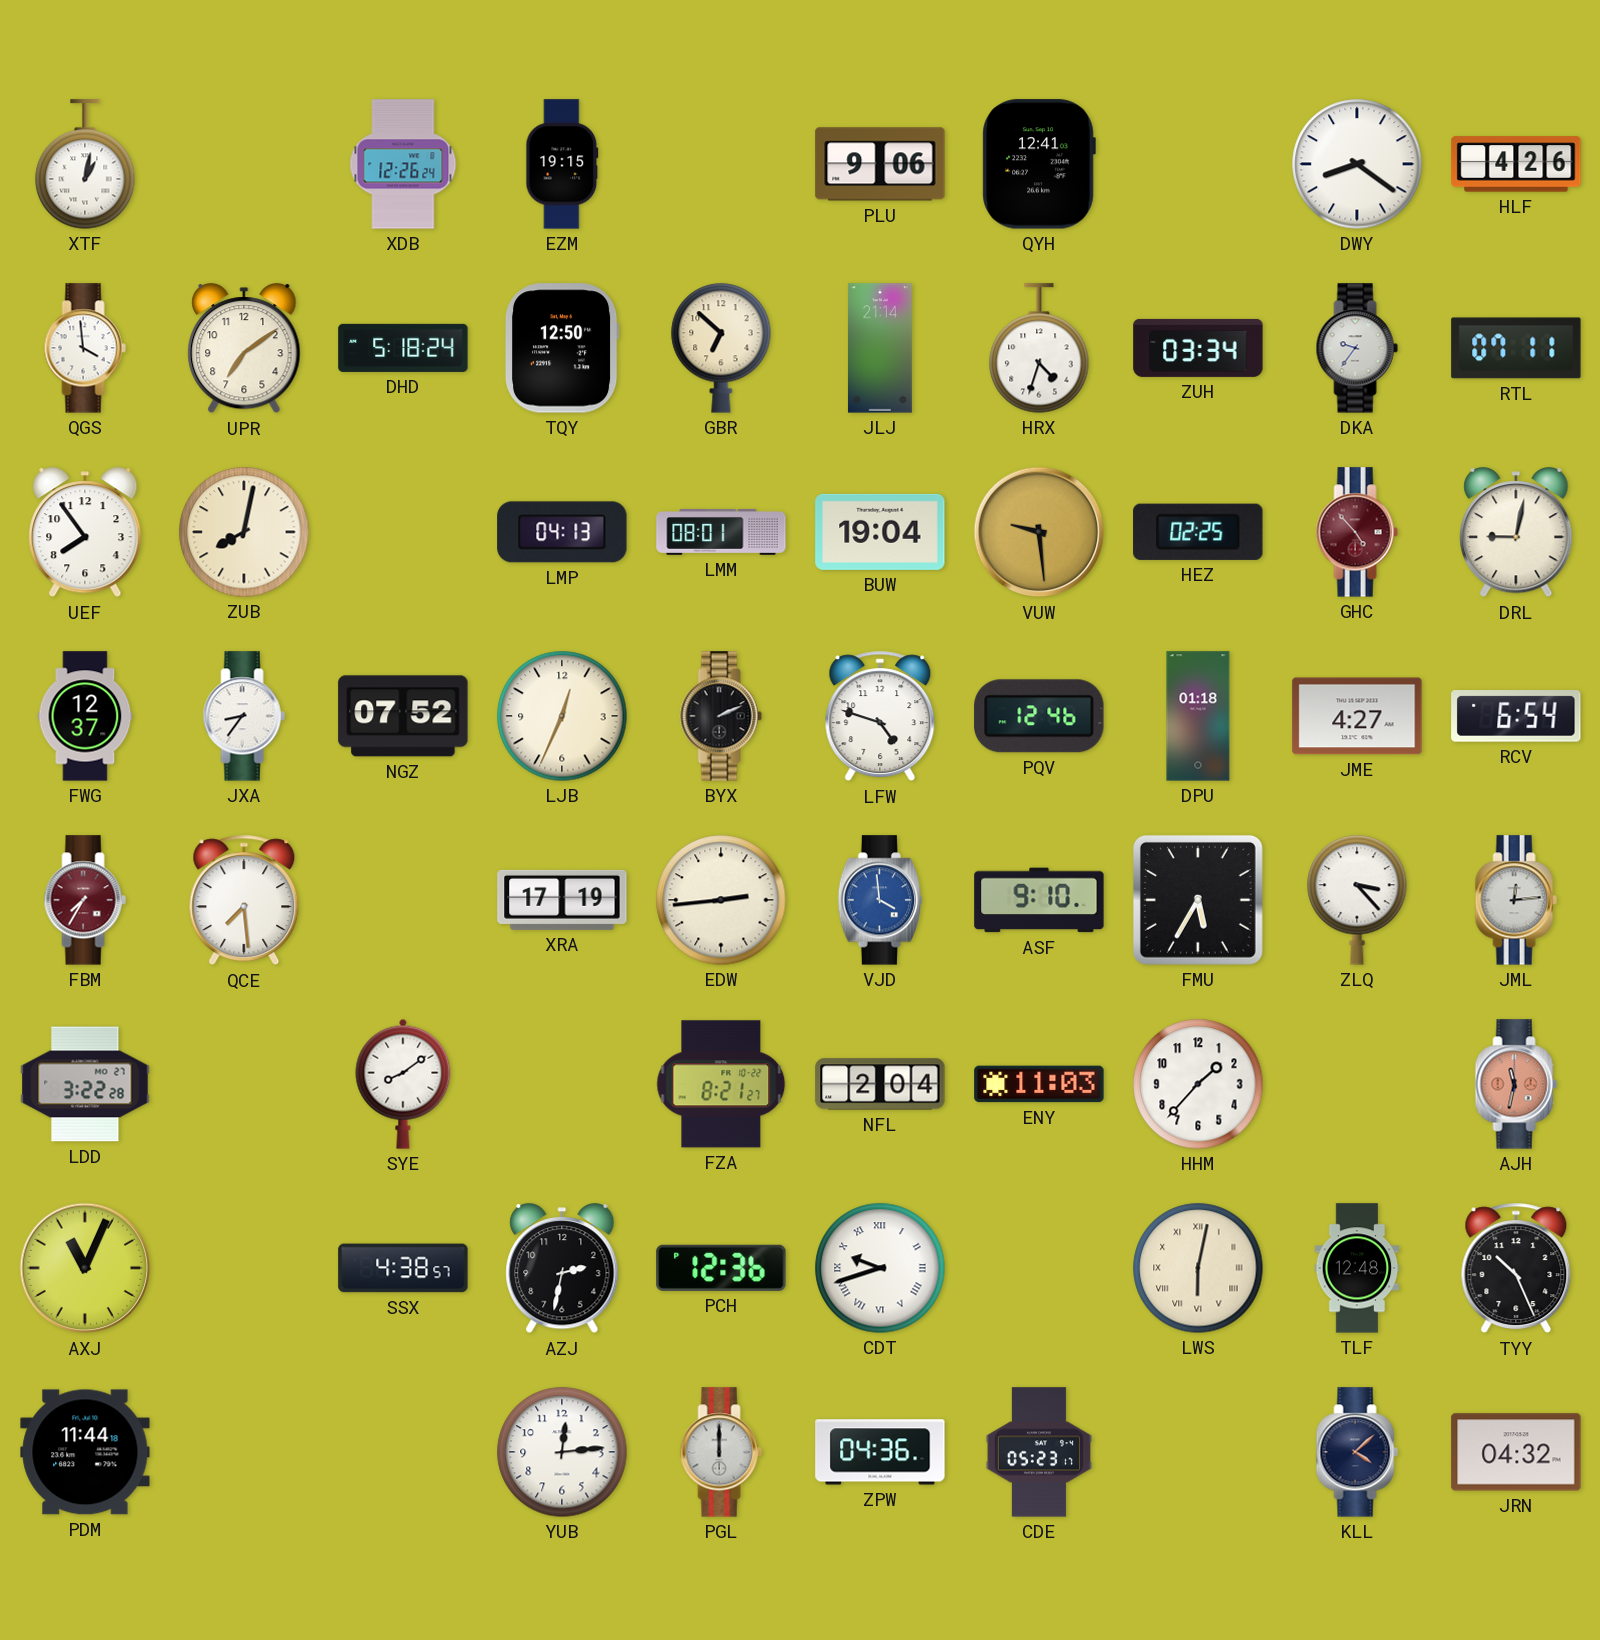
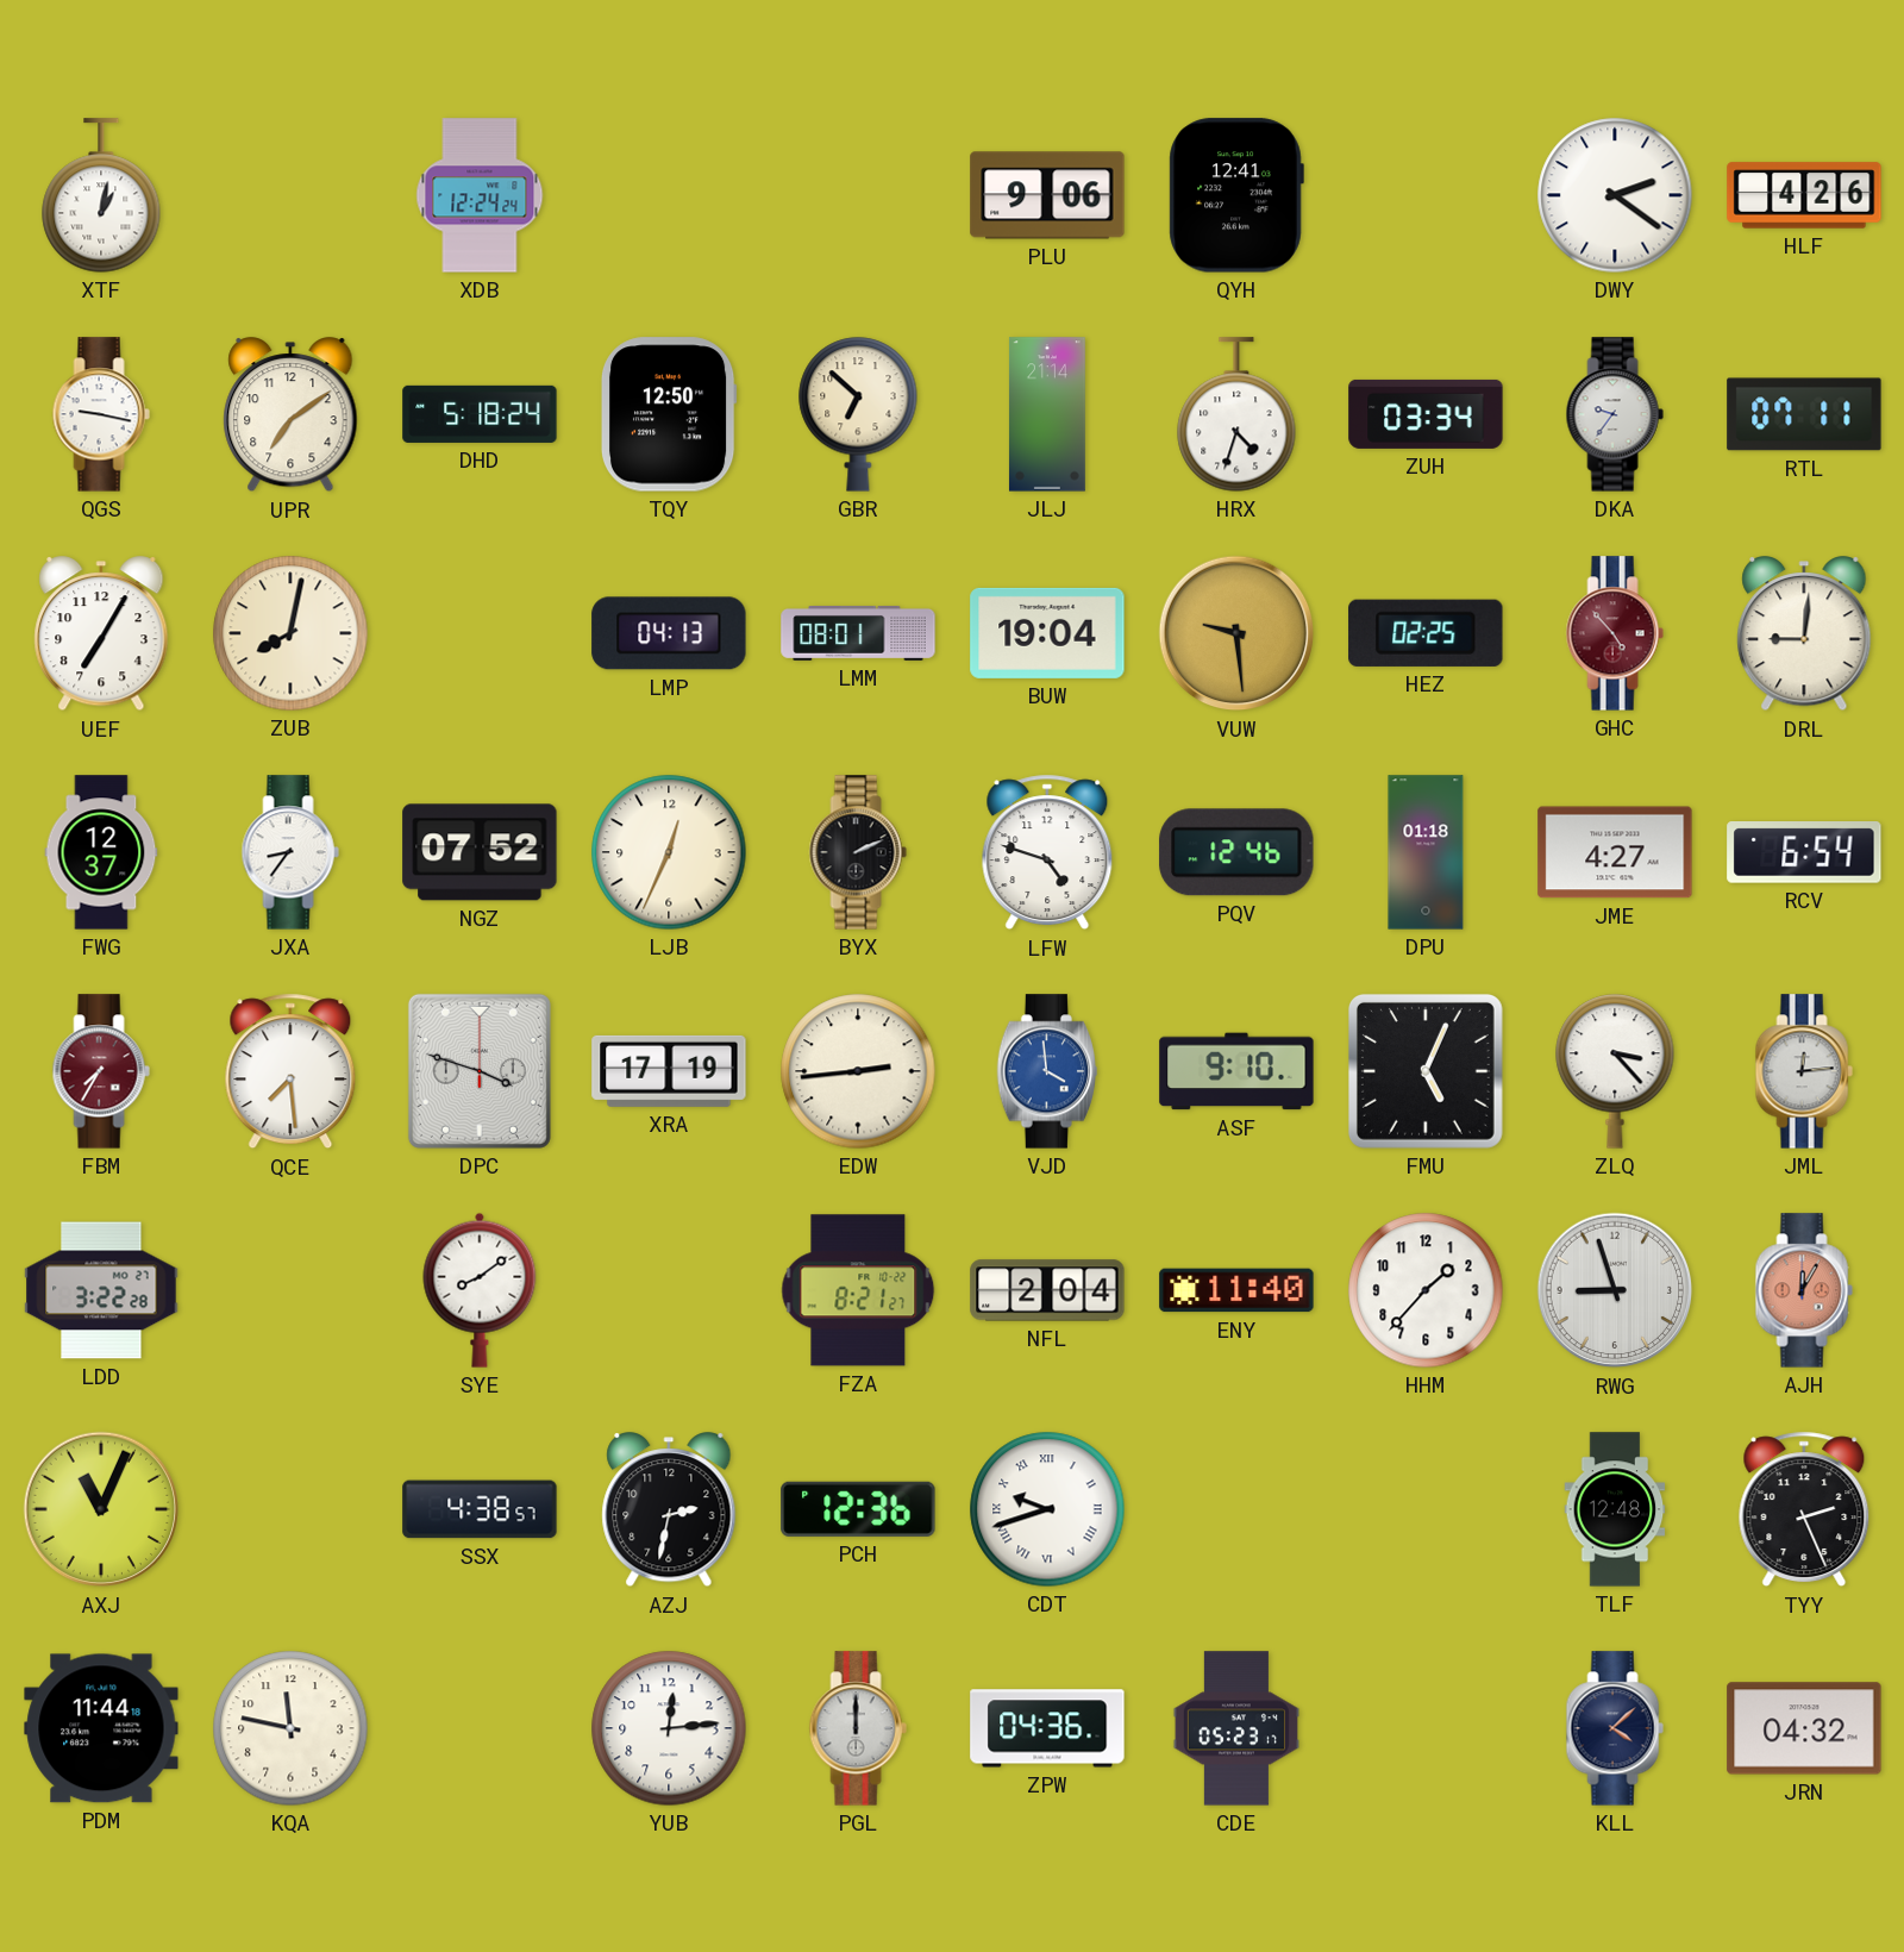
XDB: 12:26 -> 12:24 (480, 195)
EZM: 19:15 -> none (562, 164)
DWY: 8:21 -> 2:21 (1615, 195)
QGS: 3:59 -> 9:17 (101, 414)
UEF: 7:54 -> 7:05 (101, 634)
DRL: 9:02 -> 9:01 (1804, 634)
DPC: none -> 3:48 (480, 1071)
FMU: 5:35 -> 5:04 (1426, 1071)
ENY: 11:03 -> 11:40 (1236, 1290)
RWG: none -> 8:57 (1615, 1290)
AJH: 11:32 -> 12:05 (1804, 1290)
LWS: 6:02 -> none (1198, 1268)
TYY: 10:26 -> 2:26 (1804, 1509)
KQA: none -> 11:47 (290, 1728)
